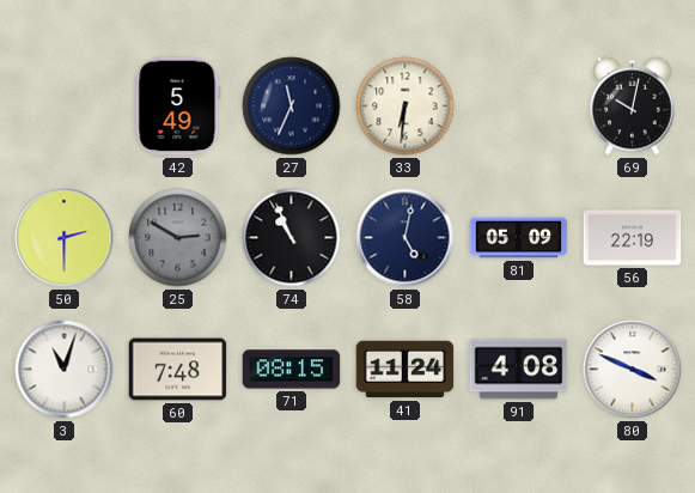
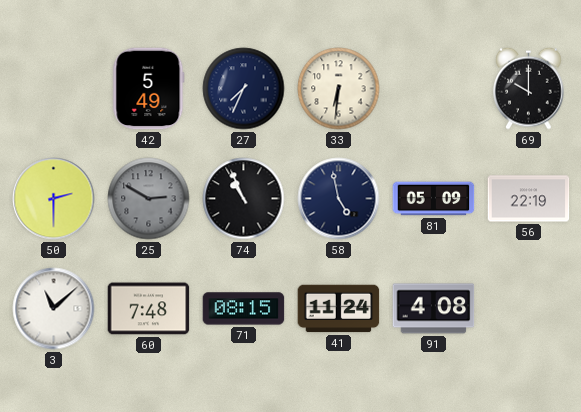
27: 11:34 -> 7:34 (244, 89)
69: 10:02 -> 10:00 (529, 88)
58: 5:02 -> 4:58 (339, 199)
3: 11:03 -> 11:08 (54, 309)
80: 3:49 -> none (633, 370)
